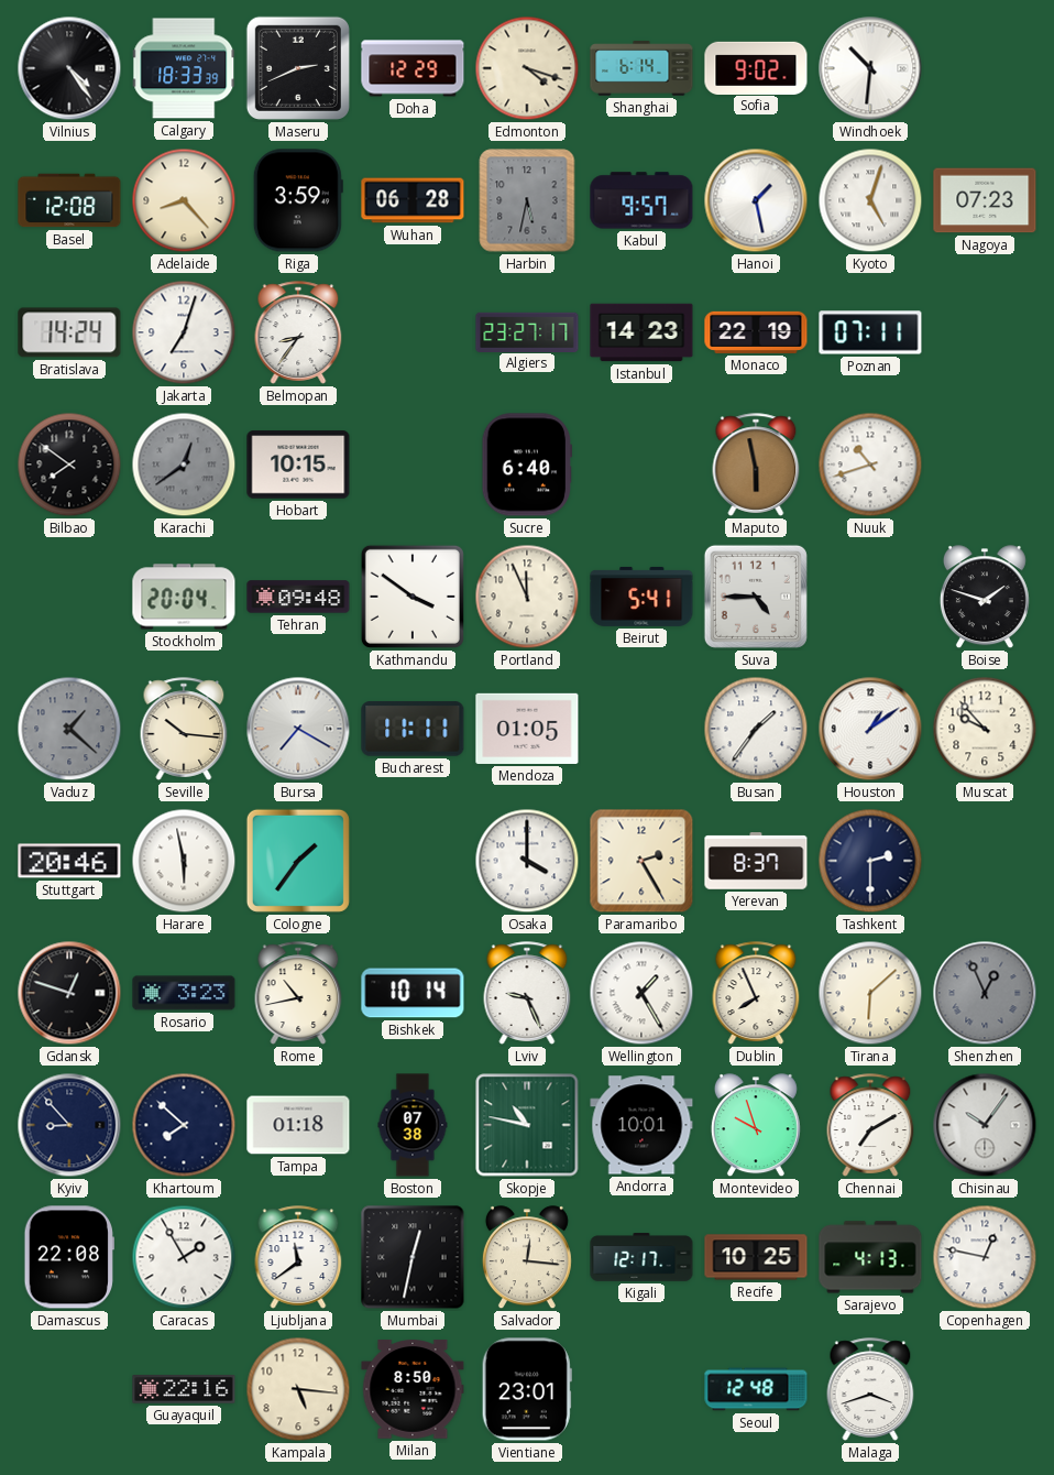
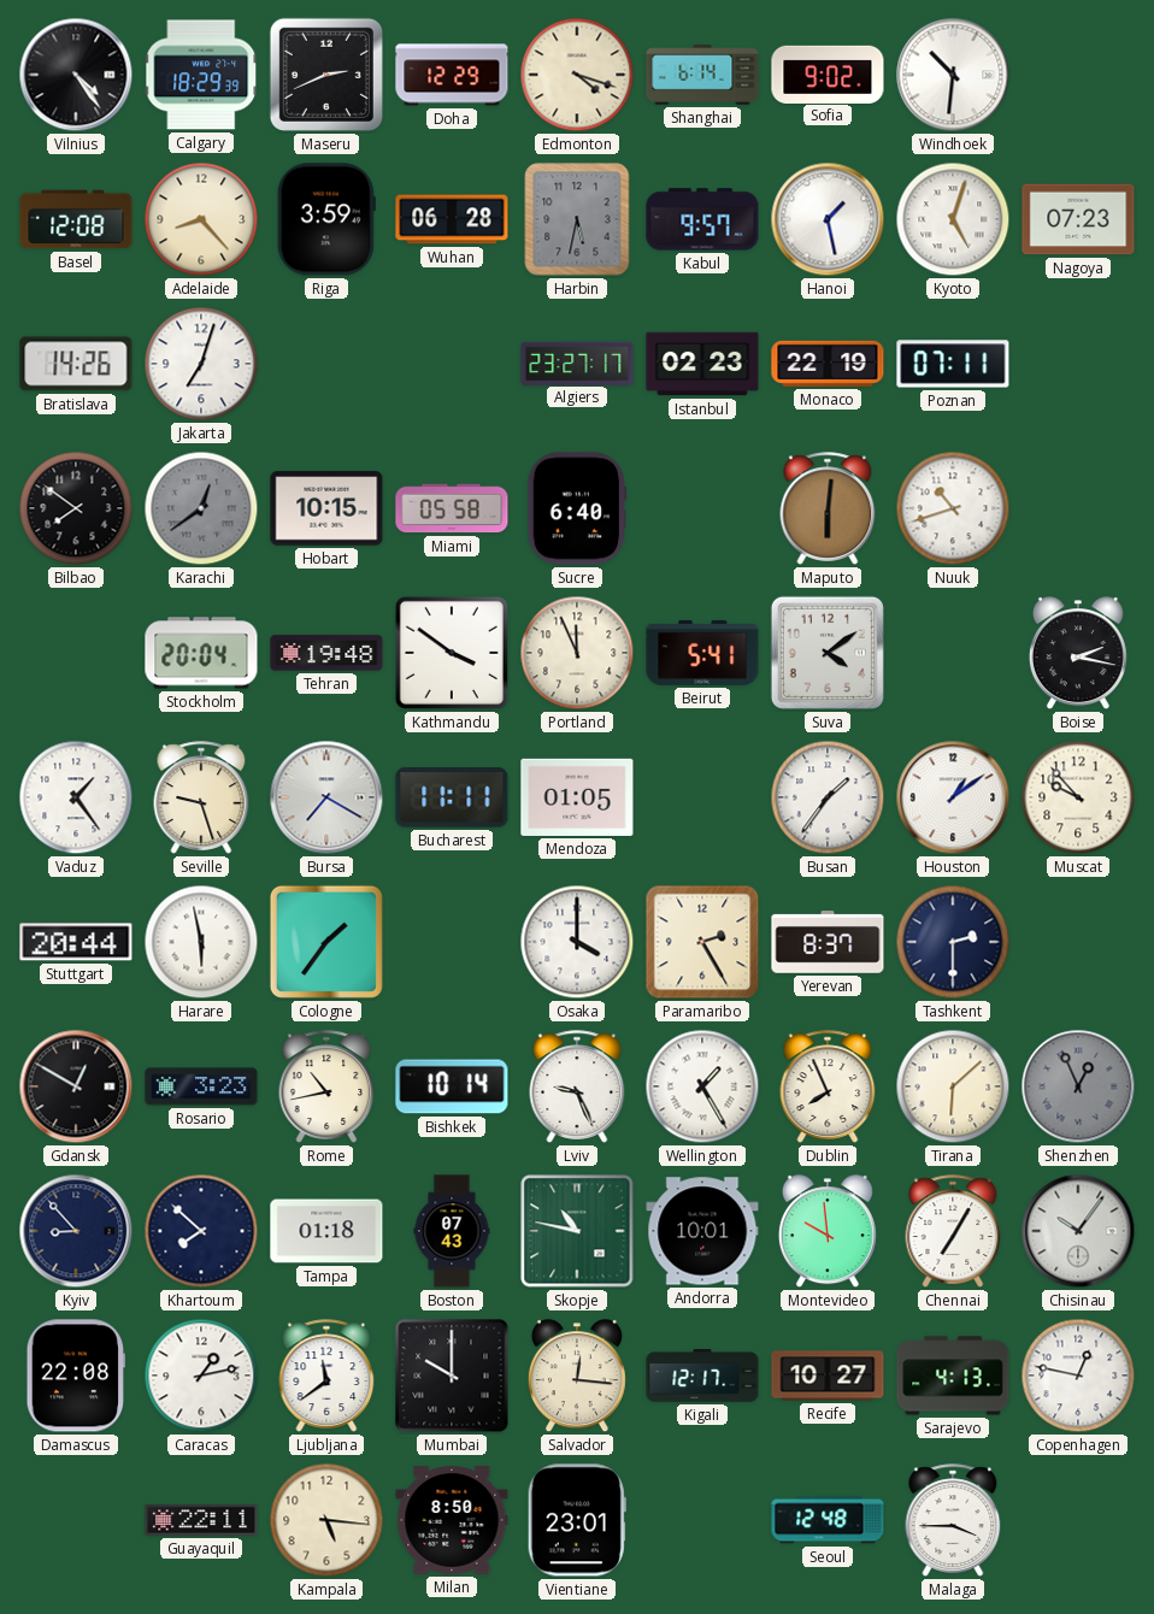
Calgary: 18:33 -> 18:29 (201, 75)
Bratislava: 14:24 -> 14:26 (76, 364)
Belmopan: 8:36 -> none (298, 332)
Istanbul: 14:23 -> 02:23 (702, 364)
Miami: none -> 05:58 (452, 508)
Maputo: 5:58 -> 6:01 (828, 508)
Tehran: 09:48 -> 19:48 (326, 653)
Suva: 4:45 -> 4:09 (828, 653)
Boise: 1:48 -> 2:17 (1078, 654)
Vaduz: 1:22 -> 1:24 (76, 797)
Vaduz dial: grey -> white (76, 797)
Seville: 10:16 -> 9:27 (201, 797)
Stuttgart: 20:46 -> 20:44 (76, 942)
Gdansk: 12:48 -> 12:50 (76, 1086)
Boston: 07:38 -> 07:43 (452, 1231)
Montevideo: 9:57 -> 9:59 (828, 1232)
Chennai: 7:10 -> 7:05 (953, 1231)
Caracas: 1:55 -> 1:13 (201, 1376)
Mumbai: 12:32 -> 10:00 (452, 1376)
Recife: 10:25 -> 10:27 (828, 1376)
Guayaquil: 22:16 -> 22:11 (201, 1520)
Malaga: 3:42 -> 3:45 (953, 1520)
